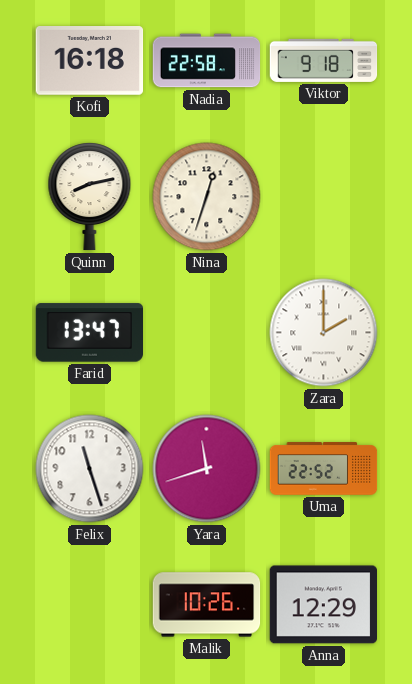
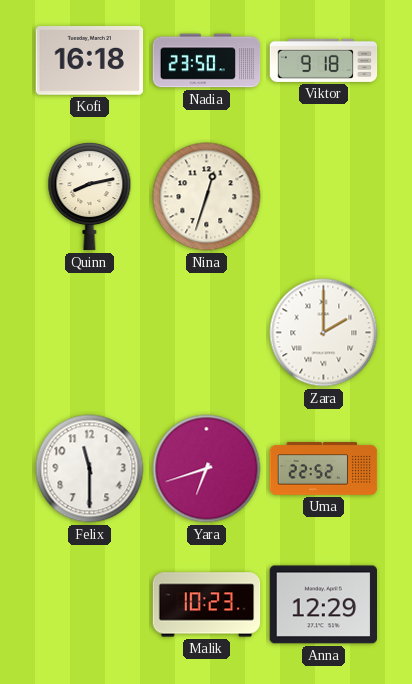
Nadia: 22:58 -> 23:50 (207, 61)
Farid: 13:47 -> none (89, 333)
Felix: 11:27 -> 11:30 (90, 469)
Yara: 11:42 -> 6:42 (207, 469)
Malik: 10:26 -> 10:23 (207, 605)
